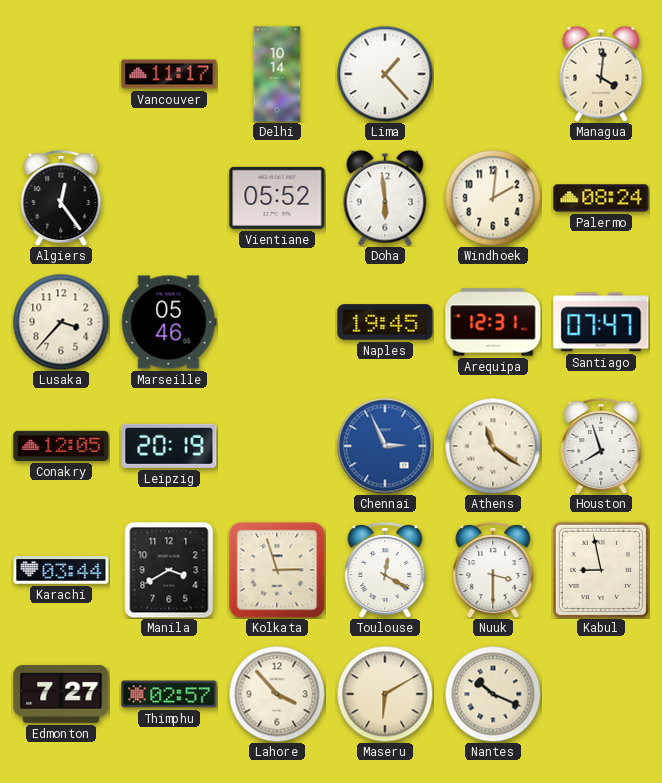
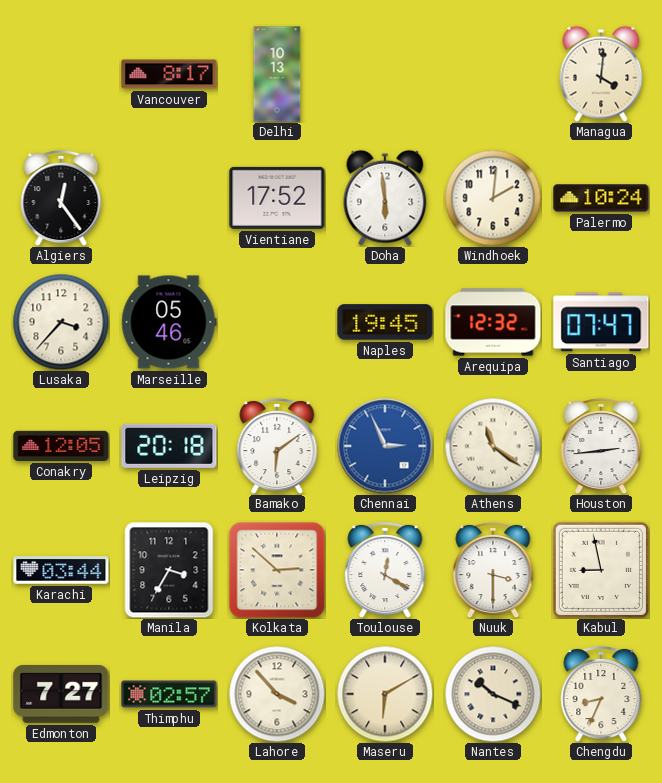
Vancouver: 11:17 -> 8:17 (169, 74)
Delhi: 10:14 -> 10:13 (277, 74)
Lima: 1:23 -> none (385, 74)
Vientiane: 05:52 -> 17:52 (277, 198)
Palermo: 08:24 -> 10:24 (601, 198)
Arequipa: 12:31 -> 12:32 (493, 322)
Leipzig: 20:19 -> 20:18 (169, 446)
Bamako: none -> 6:09 (277, 446)
Houston: 7:57 -> 2:44 (601, 446)
Manila: 3:40 -> 3:35 (169, 570)
Kolkata: 2:57 -> 2:52 (277, 570)
Chengdu: none -> 8:34 (601, 694)
